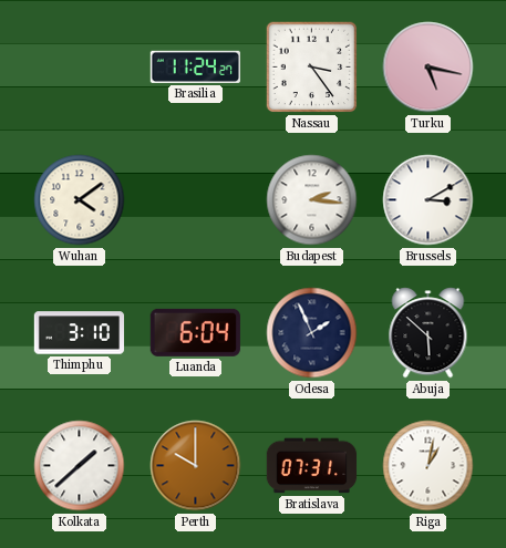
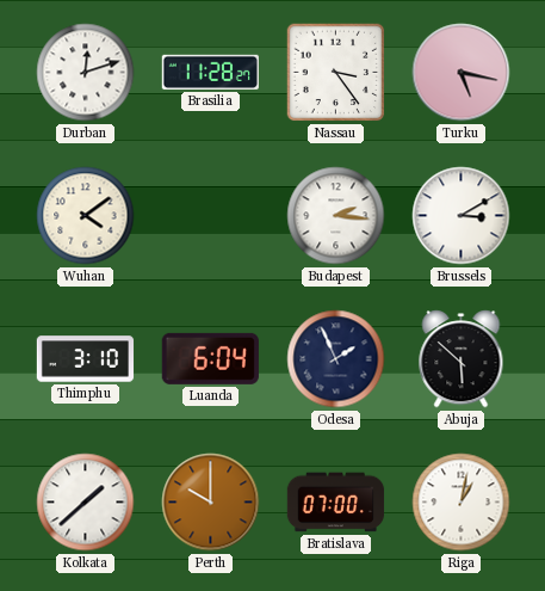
Durban: none -> 12:12 (86, 73)
Brasilia: 11:24 -> 11:28 (210, 72)
Bratislava: 07:31 -> 07:00 (336, 503)
